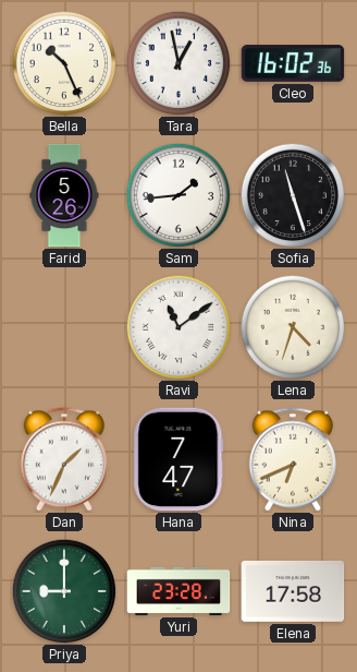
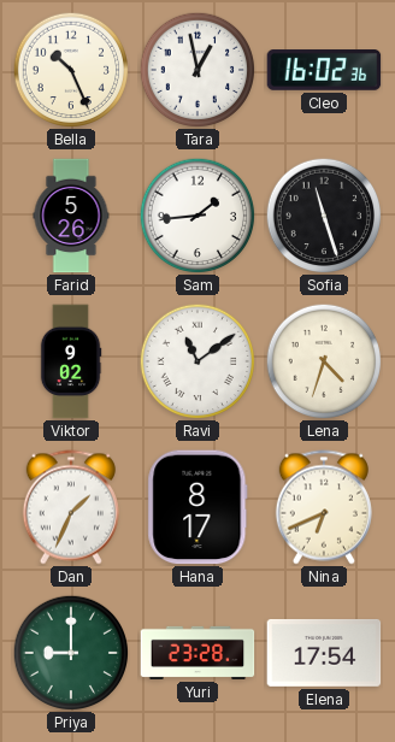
Viktor: none -> 9:02 (71, 361)
Hana: 7:47 -> 8:17 (197, 507)
Elena: 17:58 -> 17:54 (324, 653)
